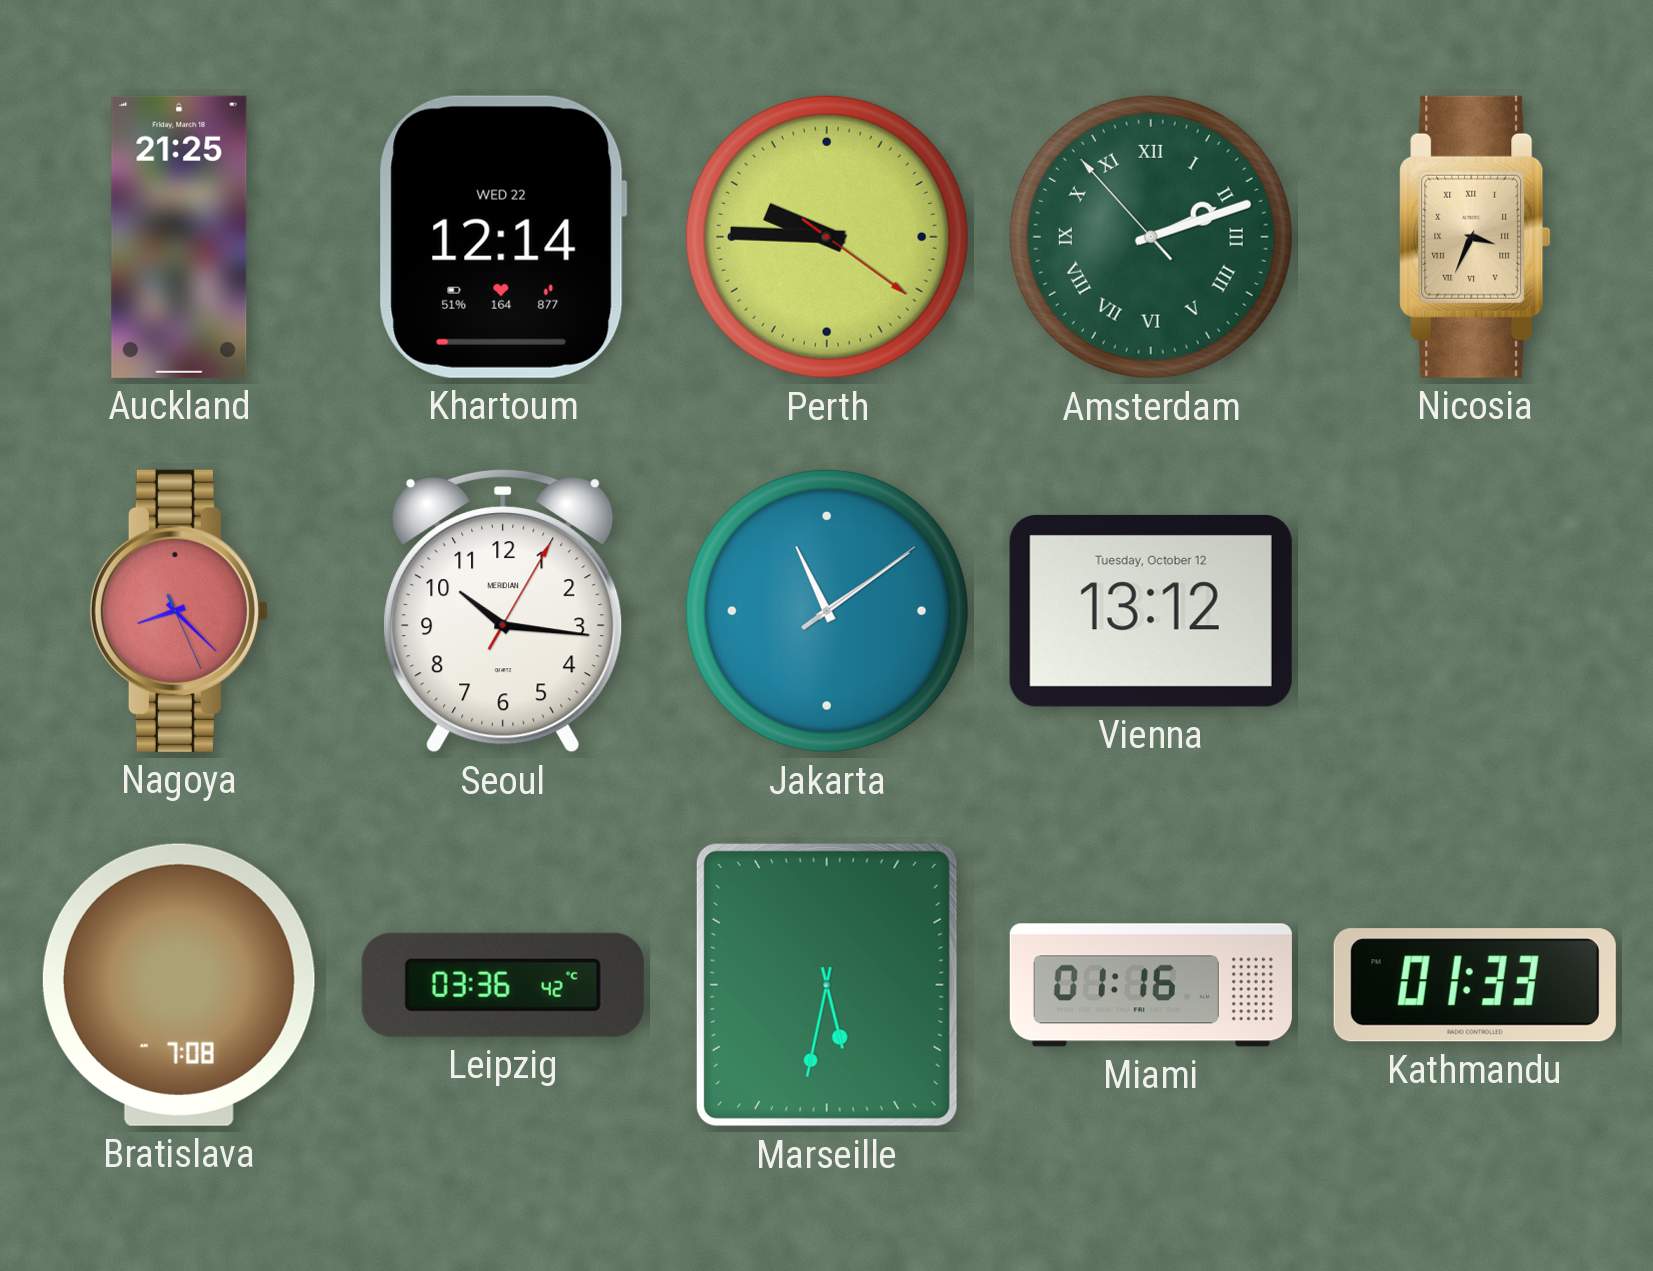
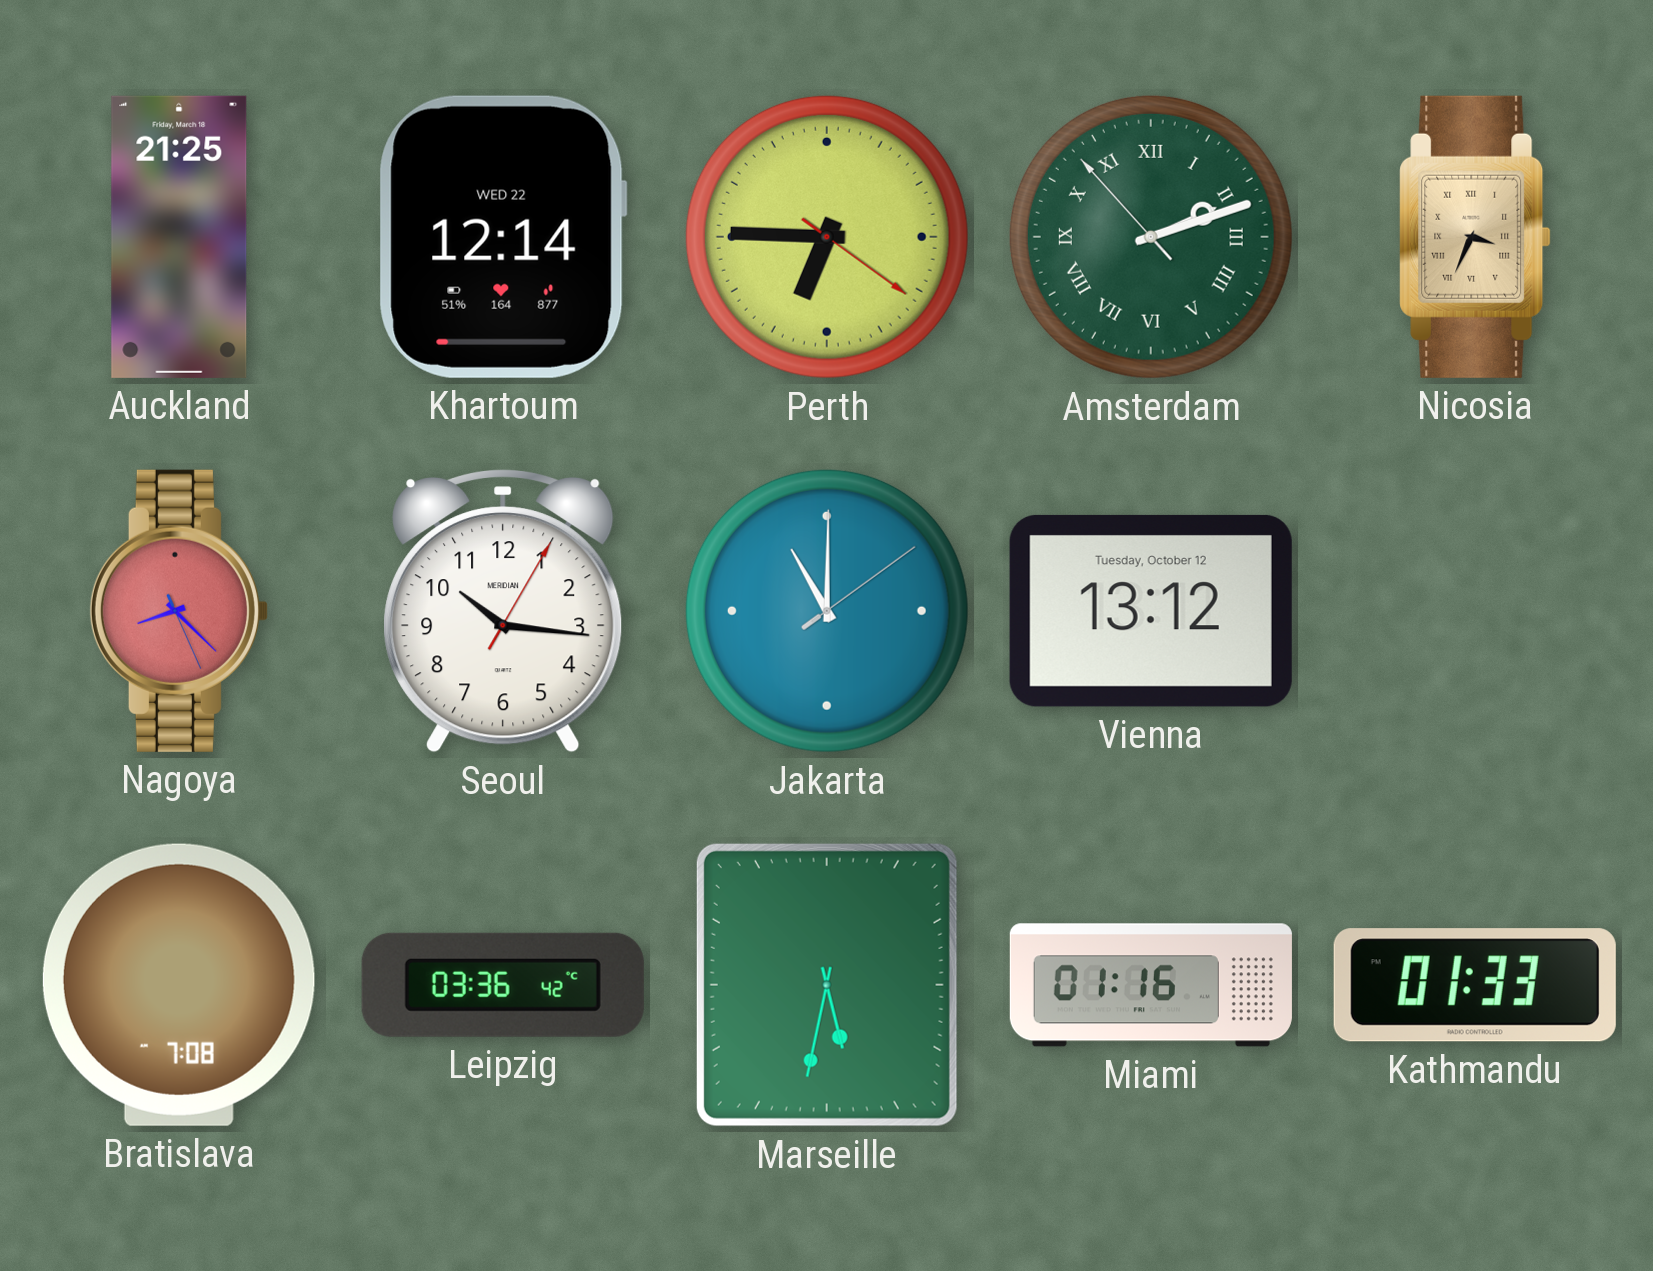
Perth: 9:45 -> 6:45 (827, 237)
Jakarta: 11:09 -> 11:00 (827, 611)
